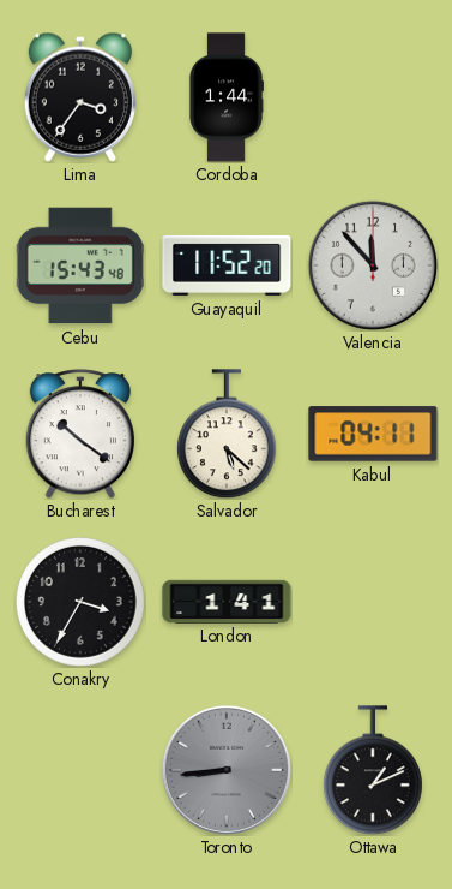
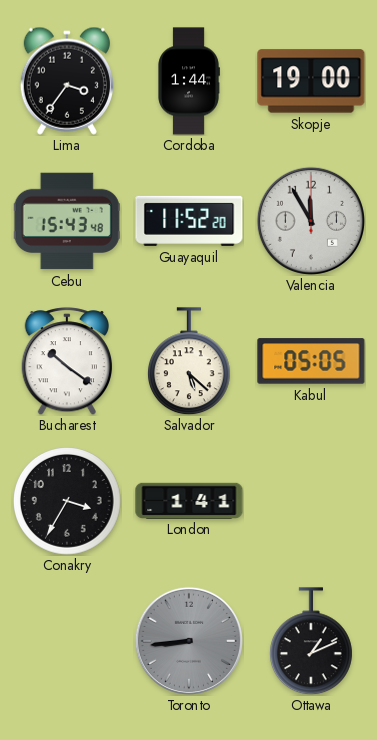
Skopje: none -> 19:00 (311, 81)
Valencia: 11:53 -> 11:55 (311, 221)
Kabul: 04:11 -> 05:05 (311, 361)
